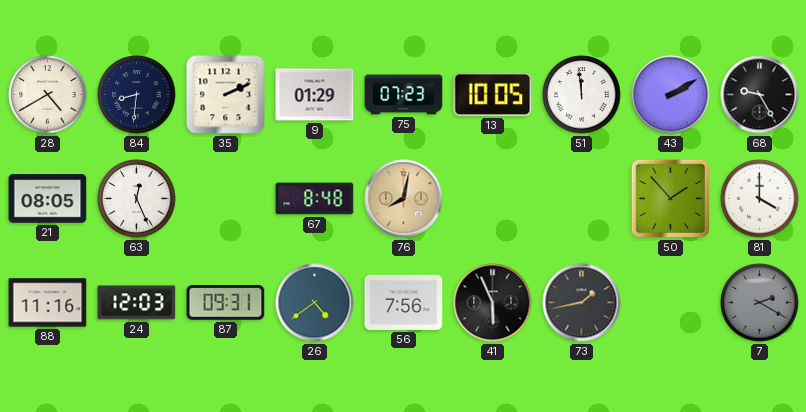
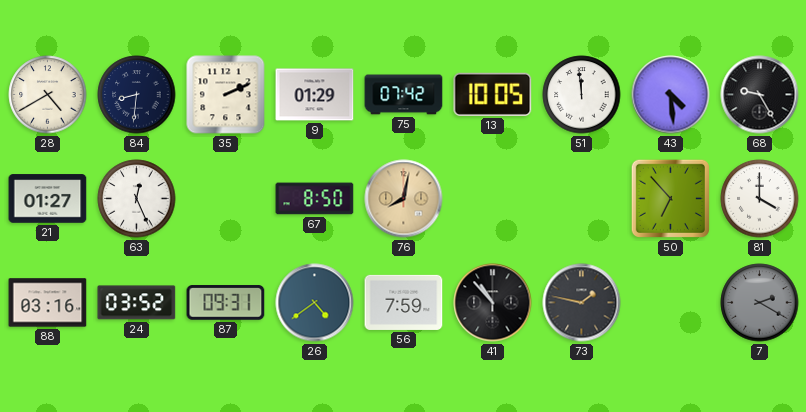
75: 07:23 -> 07:42 (404, 95)
43: 2:10 -> 4:29 (671, 95)
21: 08:05 -> 01:27 (48, 199)
67: 8:48 -> 8:50 (315, 199)
50: 1:53 -> 6:53 (670, 198)
88: 11:16 -> 03:16 (48, 303)
24: 12:03 -> 03:52 (137, 303)
56: 7:56 -> 7:59 (404, 302)
41: 5:56 -> 10:53 (493, 303)
73: 1:43 -> 1:47 (582, 303)
